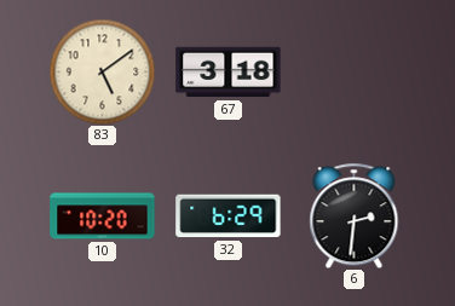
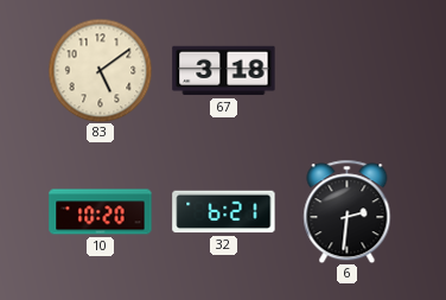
32: 6:29 -> 6:21 (224, 212)
